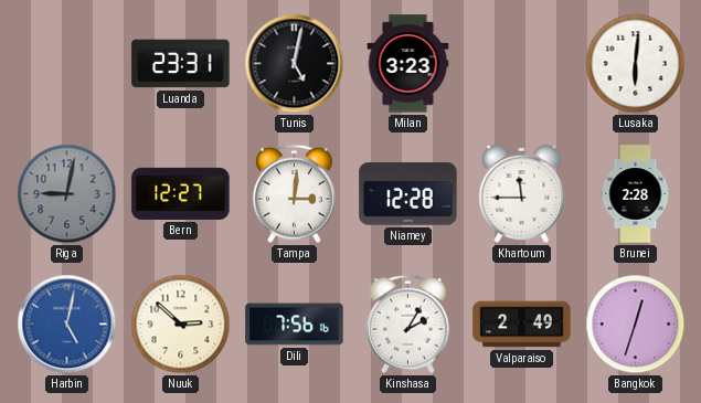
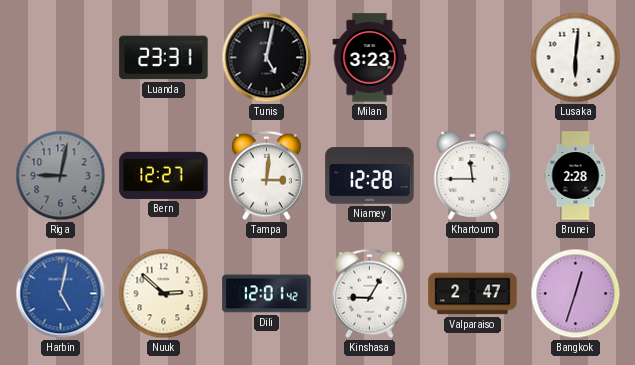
Dili: 7:56 -> 12:01 (267, 294)
Kinshasa: 2:05 -> 9:05 (370, 294)
Valparaiso: 2:49 -> 2:47 (473, 294)
